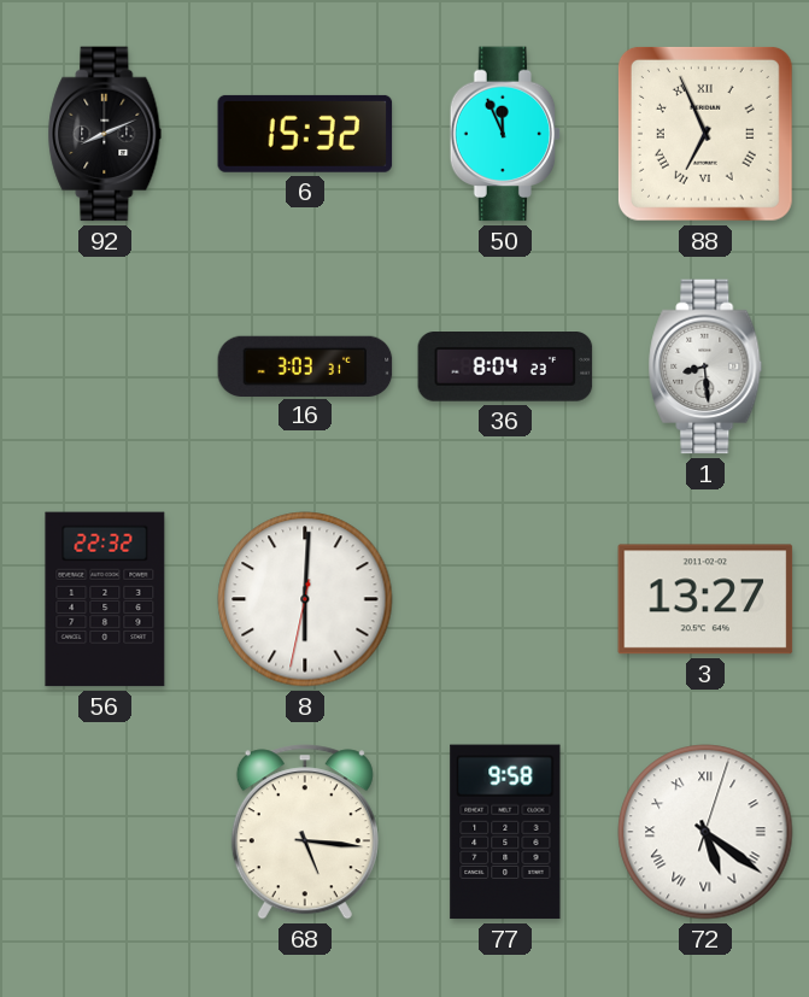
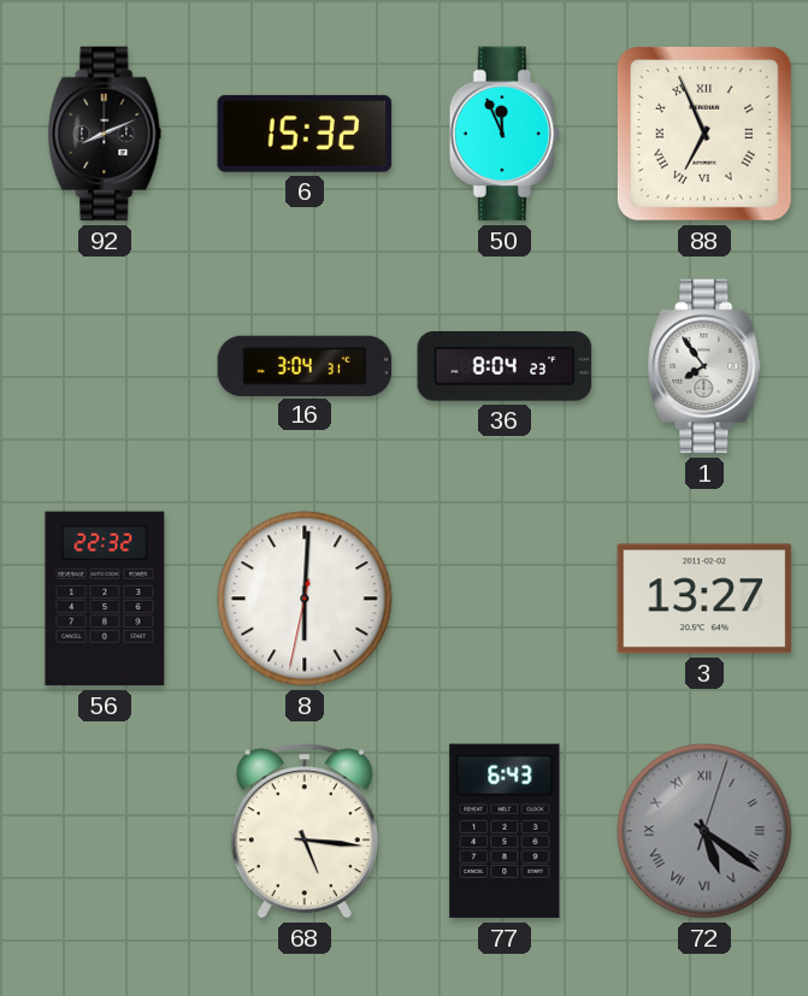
16: 3:03 -> 3:04 (305, 365)
1: 8:29 -> 7:54 (704, 366)
77: 9:58 -> 6:43 (505, 831)
72 dial: white -> grey (704, 831)
